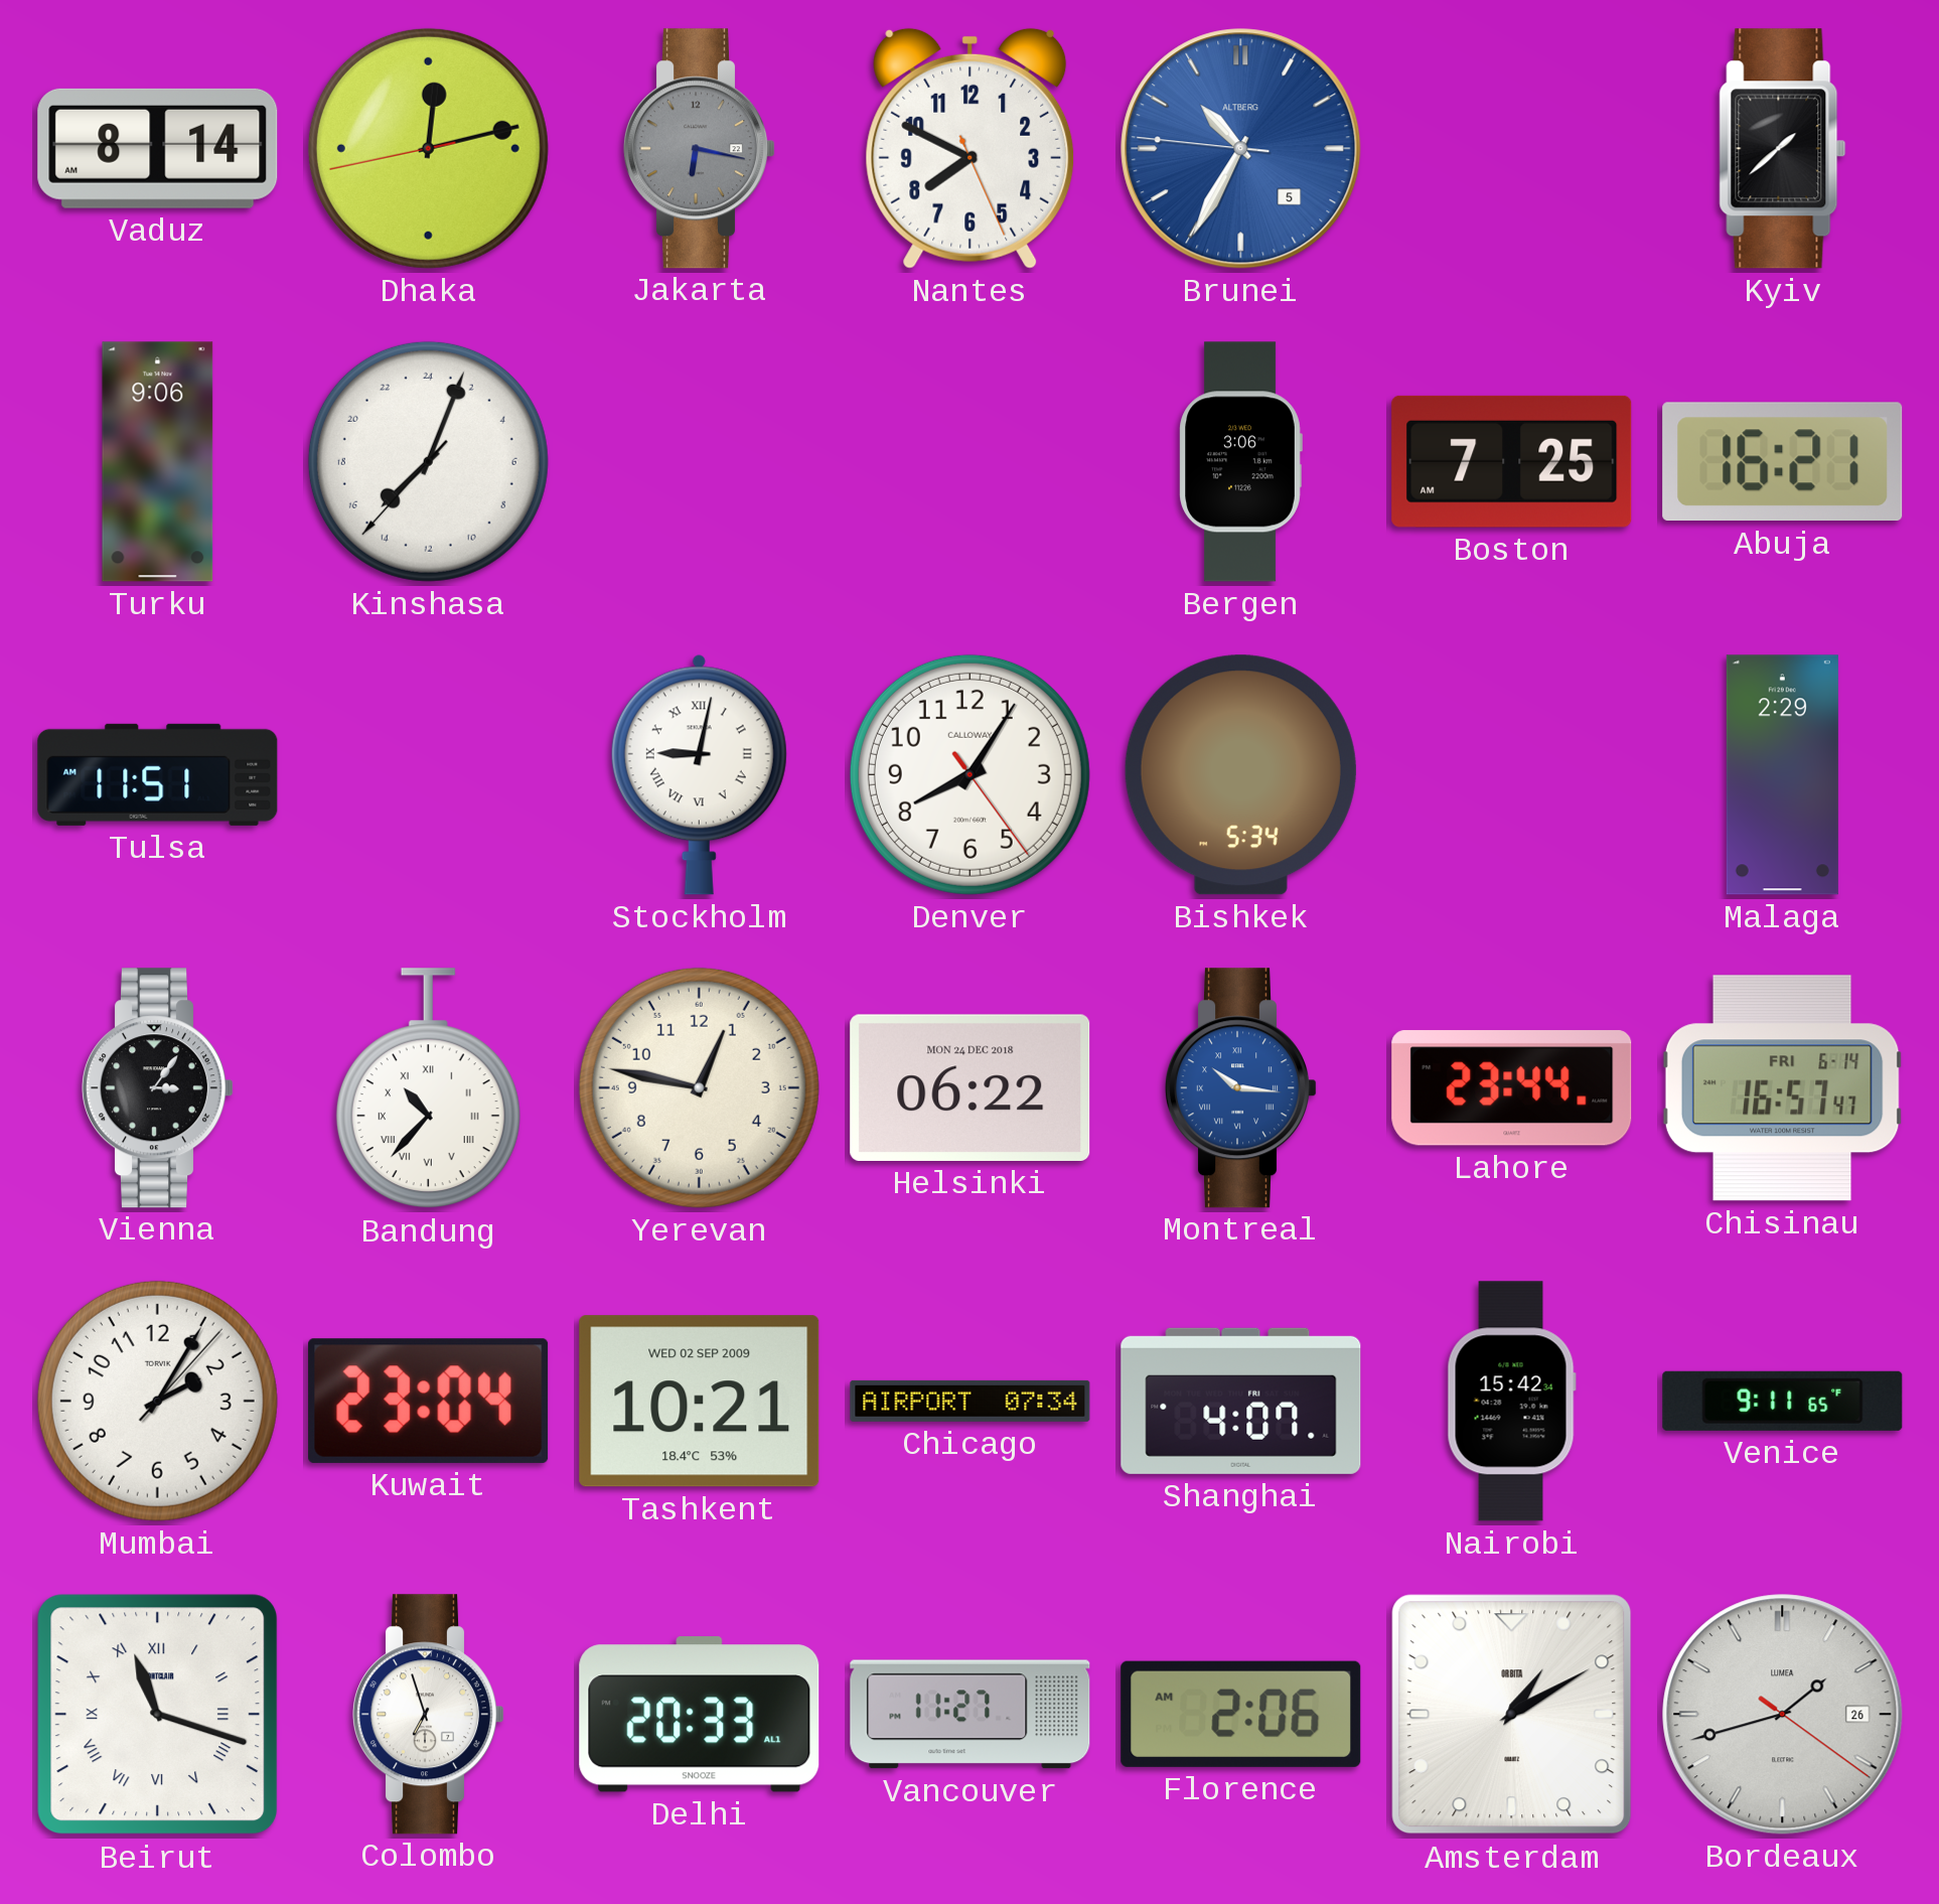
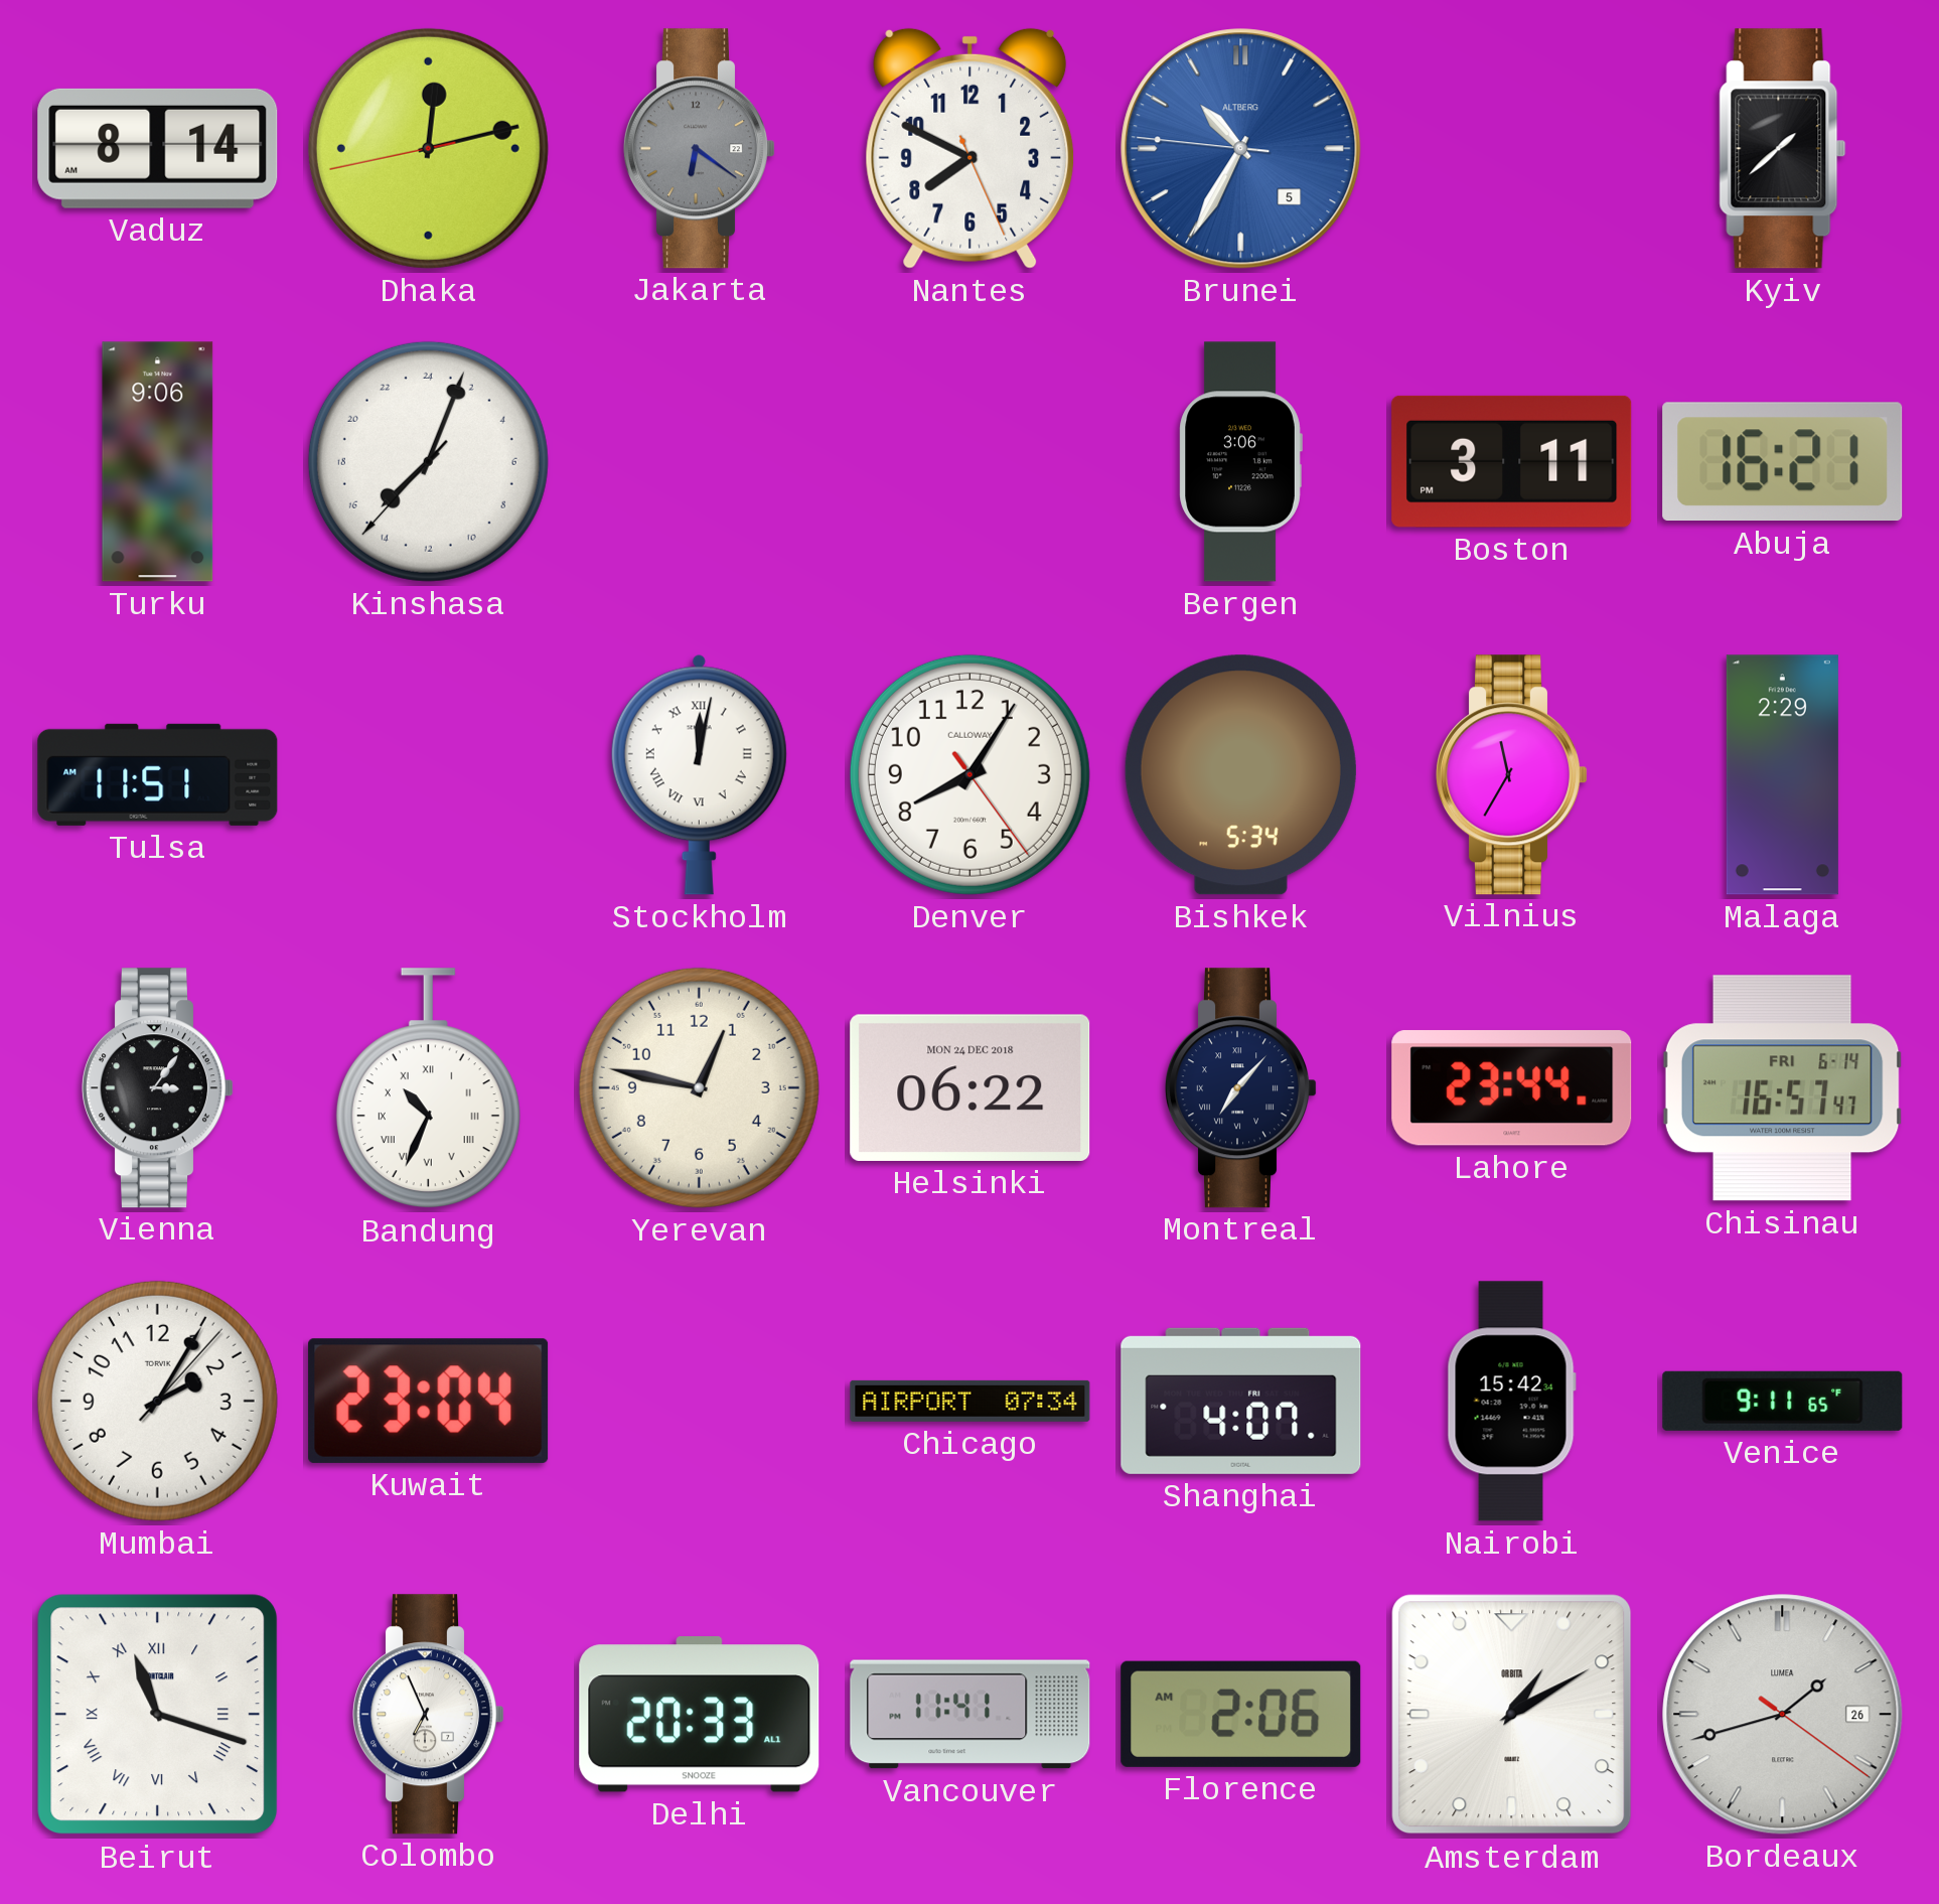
Jakarta: 6:17 -> 6:21 (701, 149)
Boston: 7:25 -> 3:11 (1512, 461)
Stockholm: 9:02 -> 12:02 (699, 774)
Vilnius: none -> 11:35 (1513, 775)
Bandung: 10:37 -> 10:34 (428, 1088)
Montreal: 10:16 -> 7:07 (1242, 1088)
Montreal dial: blue -> navy (1242, 1088)
Tashkent: 10:21 -> none (700, 1402)
Colombo: 6:57 -> 6:56 (430, 1715)
Vancouver: 11:27 -> 11:41 (971, 1715)
